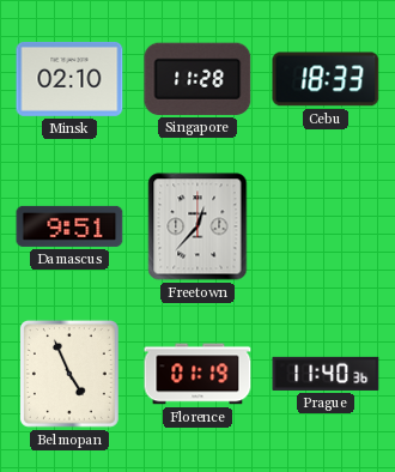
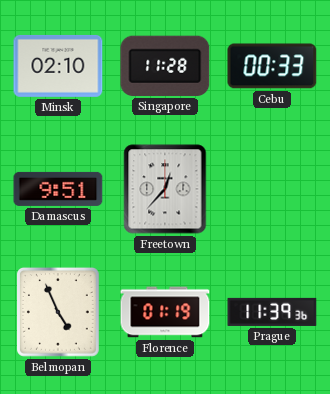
Cebu: 18:33 -> 00:33 (272, 66)
Prague: 11:40 -> 11:39 (272, 312)
